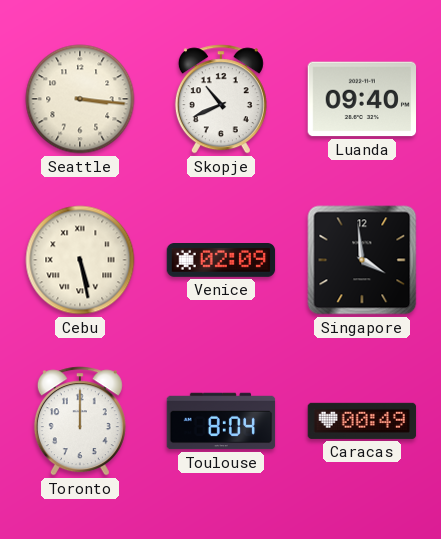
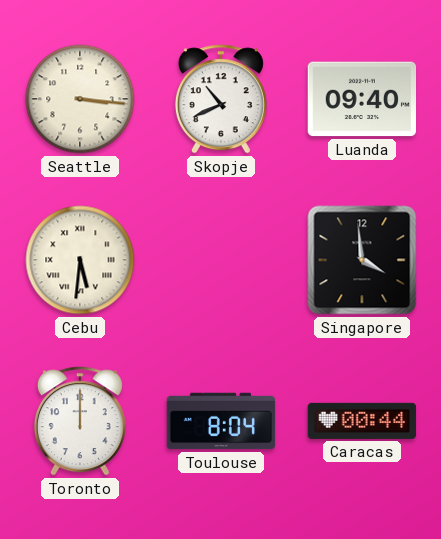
Cebu: 5:28 -> 5:31 (80, 260)
Venice: 02:09 -> none (221, 261)
Caracas: 00:49 -> 00:44 (362, 421)
